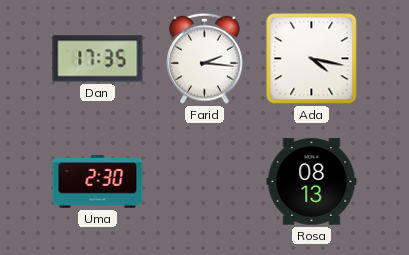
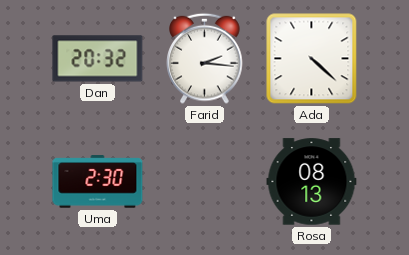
Dan: 17:35 -> 20:32 (98, 59)
Ada: 4:17 -> 4:22 (312, 59)
